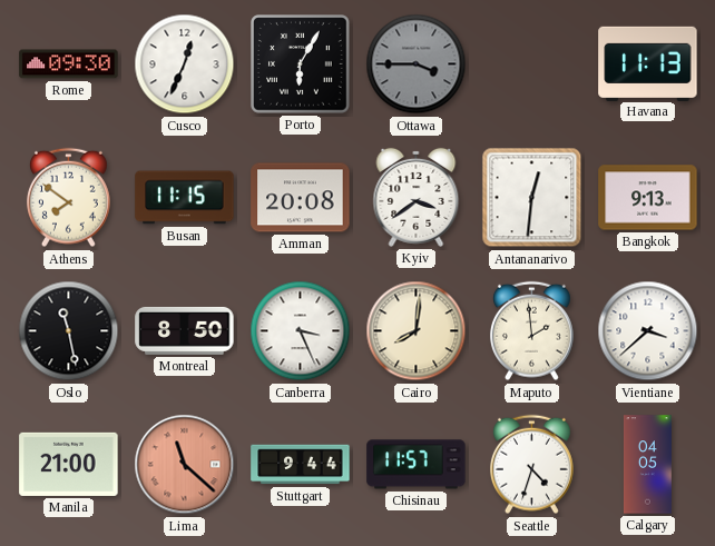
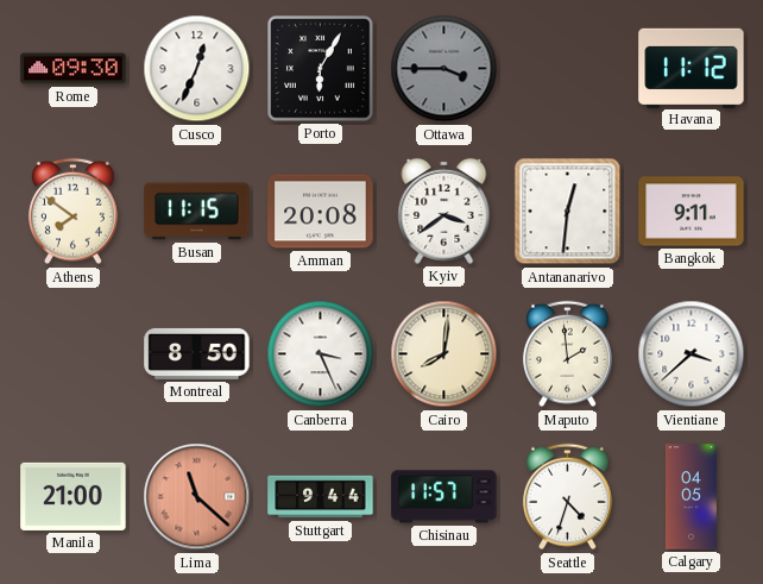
Havana: 11:13 -> 11:12 (692, 68)
Bangkok: 9:13 -> 9:11 (692, 212)
Oslo: 11:28 -> none (69, 331)
